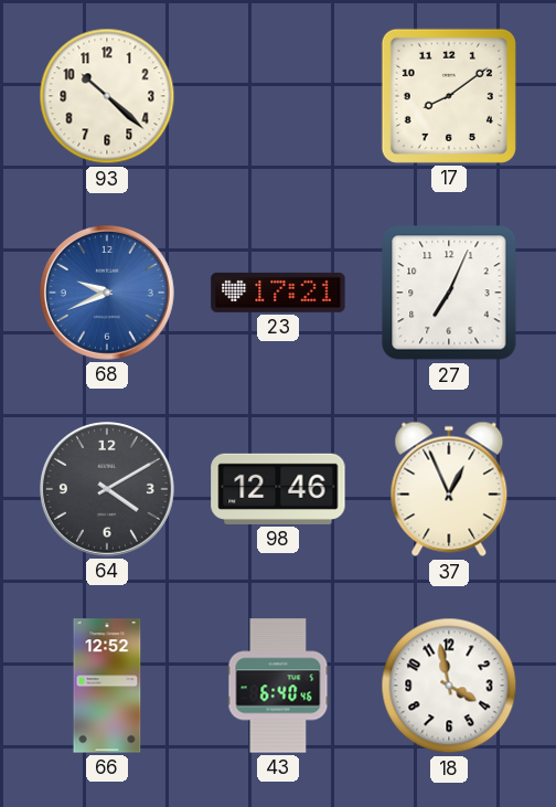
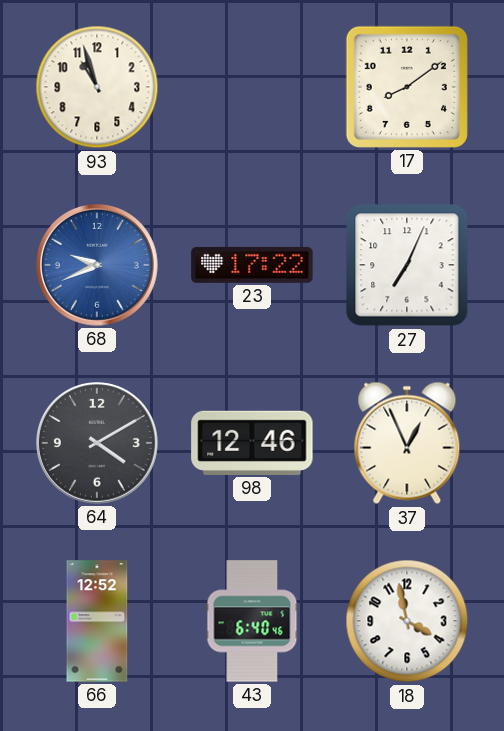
93: 10:22 -> 10:57 (97, 87)
23: 17:21 -> 17:22 (252, 265)
